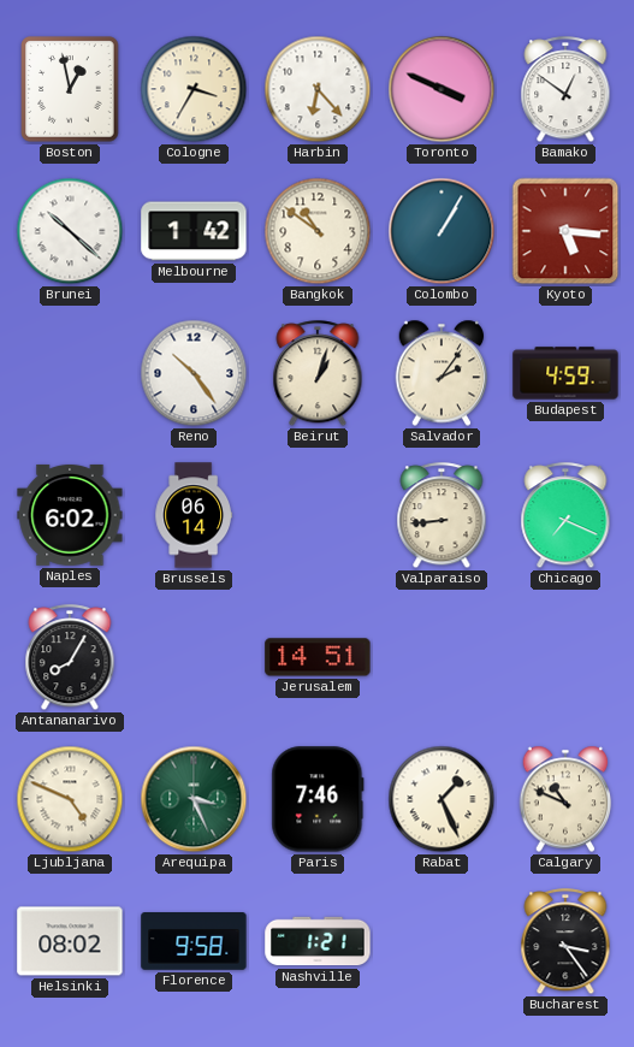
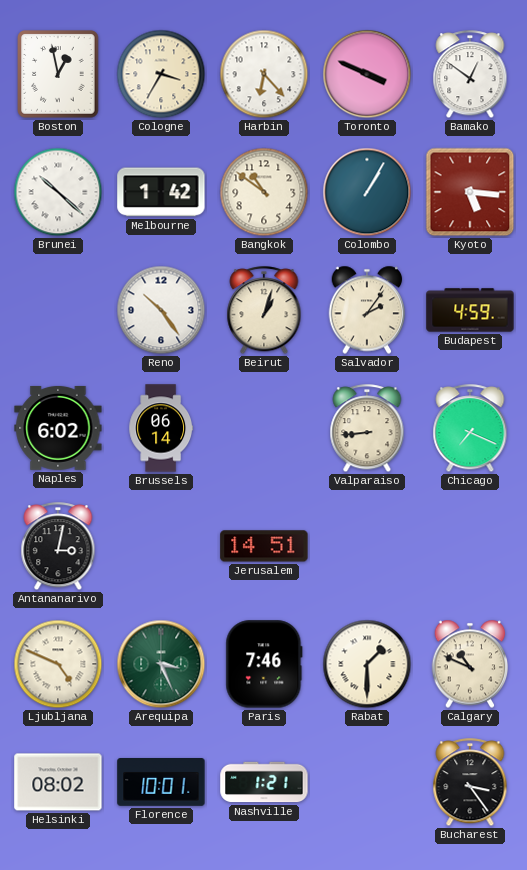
Antananarivo: 8:05 -> 3:02 (58, 547)
Rabat: 1:26 -> 1:30 (367, 664)
Florence: 9:58 -> 10:01 (161, 783)
